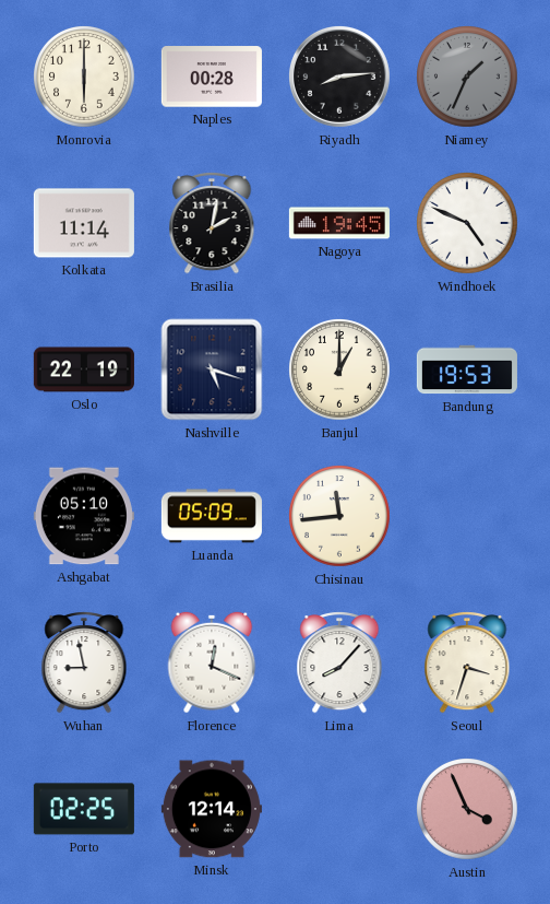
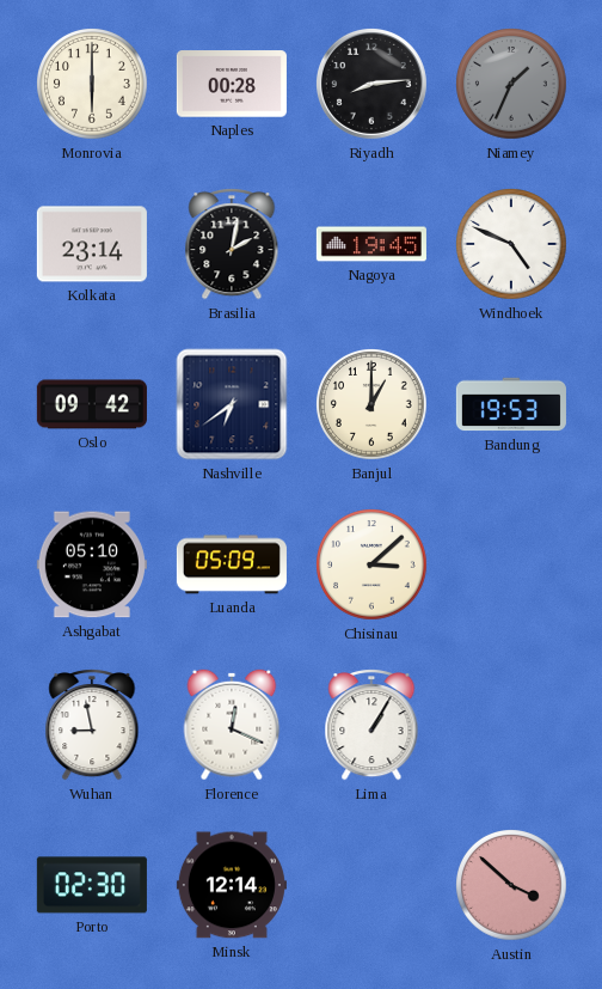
Kolkata: 11:14 -> 23:14 (92, 244)
Oslo: 22:19 -> 09:42 (92, 404)
Nashville: 5:18 -> 6:39 (232, 404)
Chisinau: 11:44 -> 3:08 (373, 566)
Lima: 8:07 -> 1:05 (371, 726)
Seoul: 3:33 -> none (467, 664)
Porto: 02:25 -> 02:30 (92, 885)
Austin: 3:56 -> 3:52 (512, 886)
